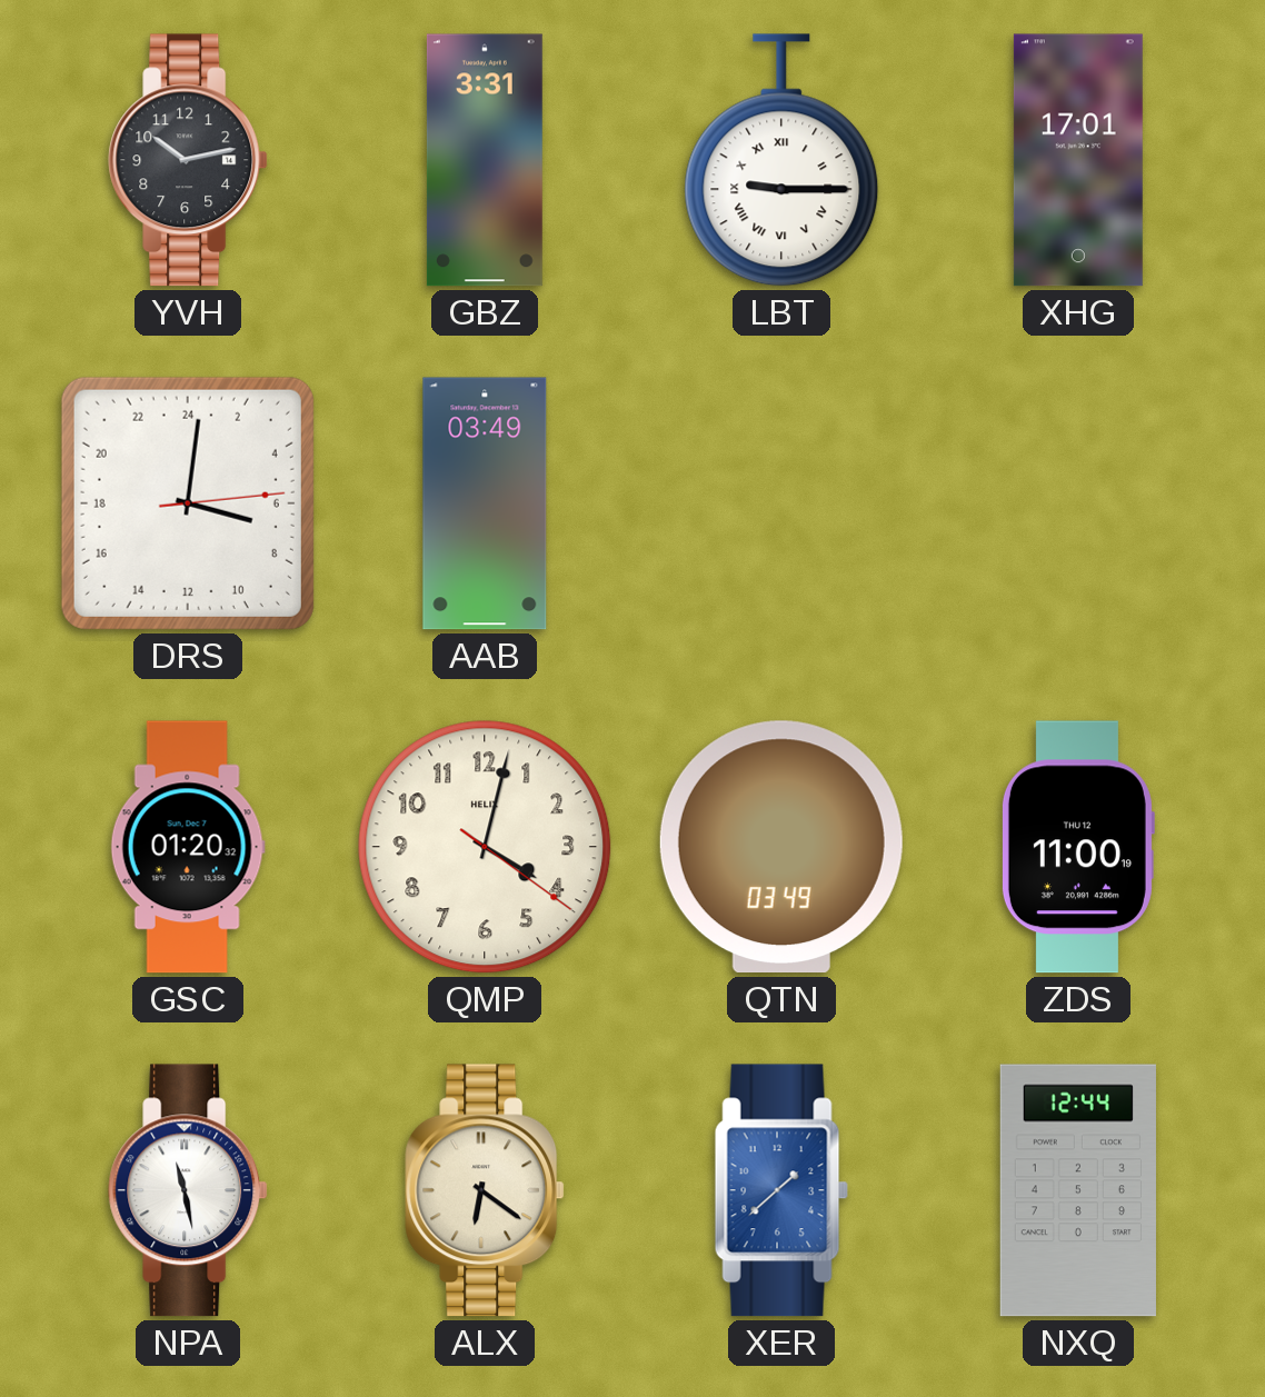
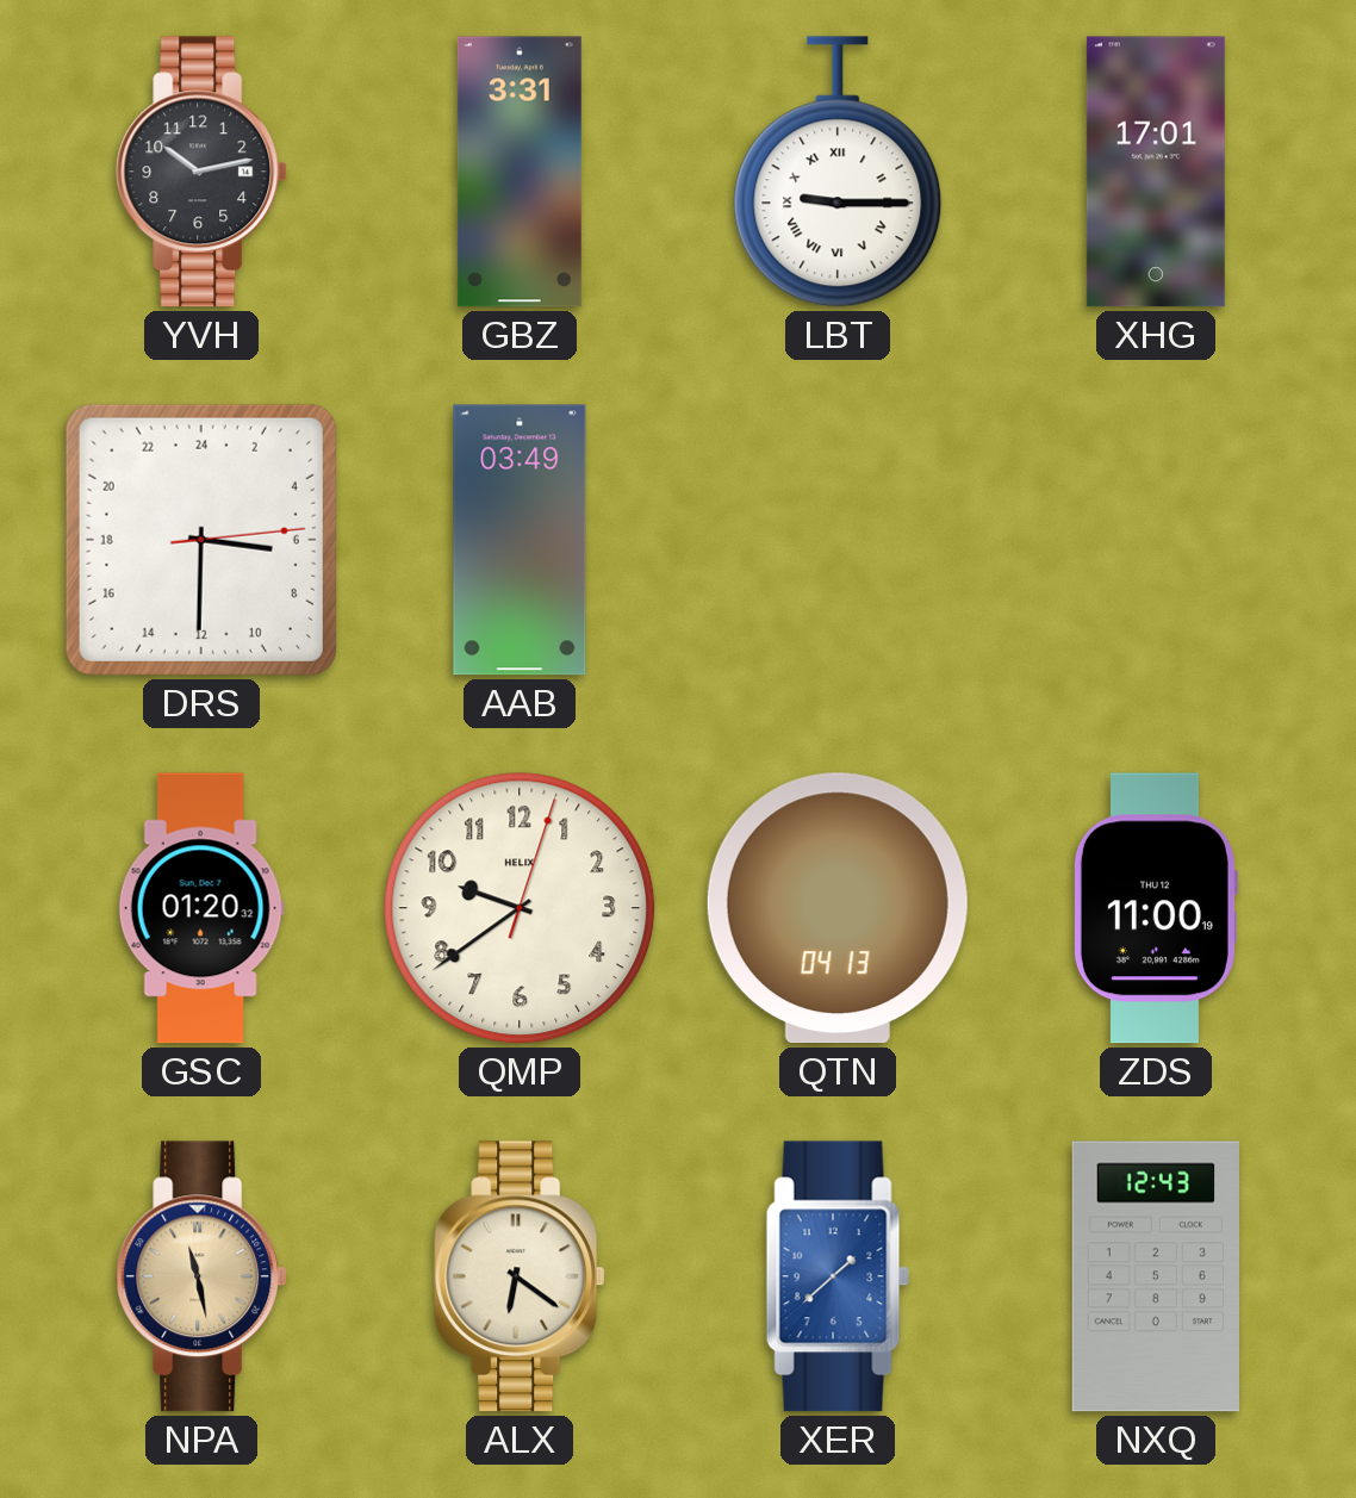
DRS: 7:01 -> 6:30 (201, 540)
QMP: 4:02 -> 9:39 (520, 908)
QTN: 03:49 -> 04:13 (838, 908)
NPA dial: white -> champagne (201, 1276)
NXQ: 12:44 -> 12:43 (1156, 1276)
